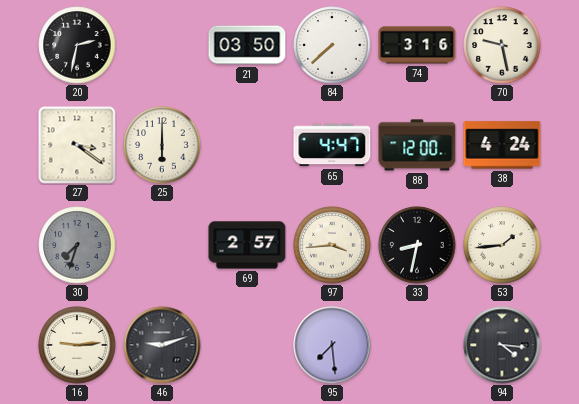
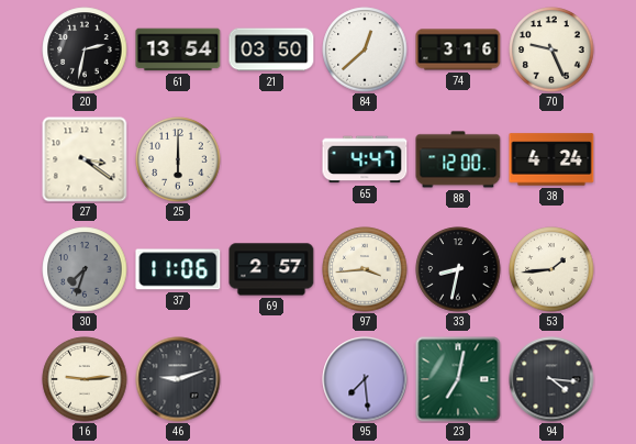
61: none -> 13:54 (178, 49)
84: 7:38 -> 12:38 (365, 49)
70: 9:28 -> 9:26 (551, 49)
37: none -> 11:06 (178, 269)
23: none -> 7:02 (458, 379)
